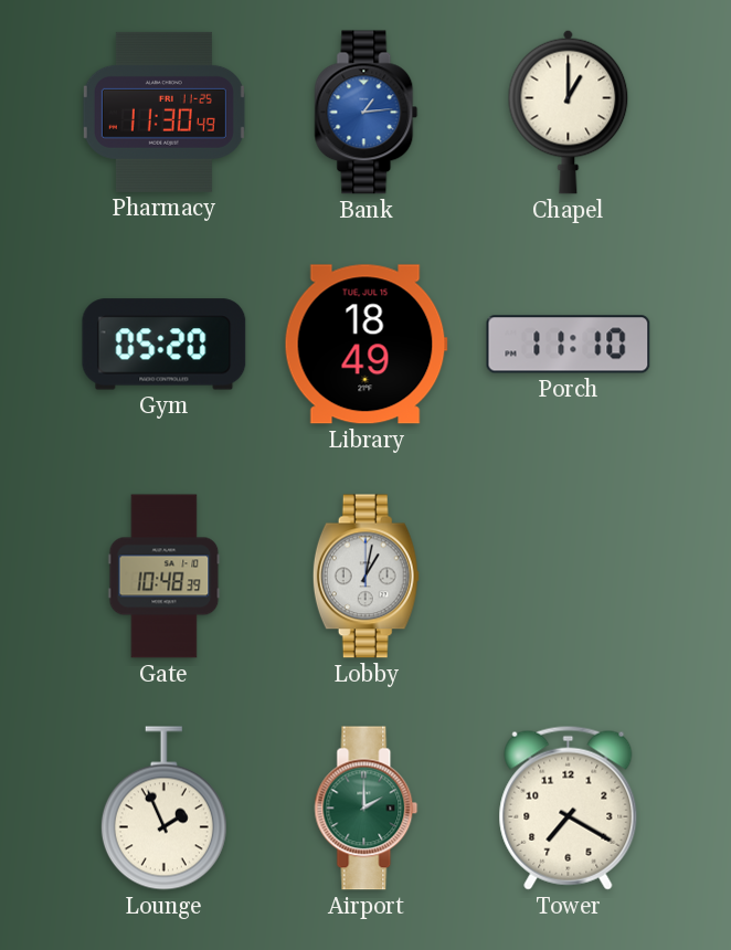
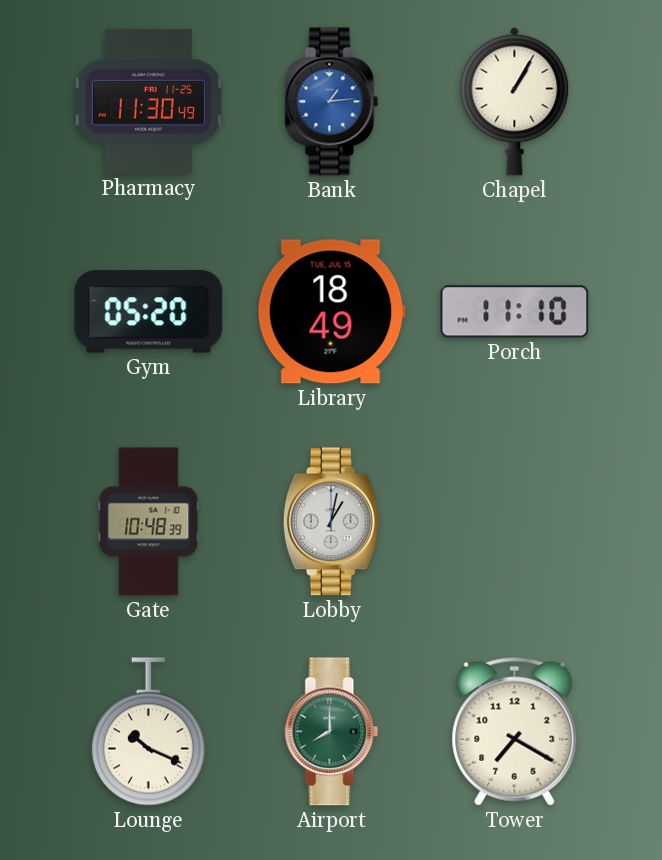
Chapel: 1:00 -> 1:05 (515, 101)
Lounge: 1:56 -> 10:19 (148, 732)
Airport: 2:00 -> 8:00 (332, 732)
